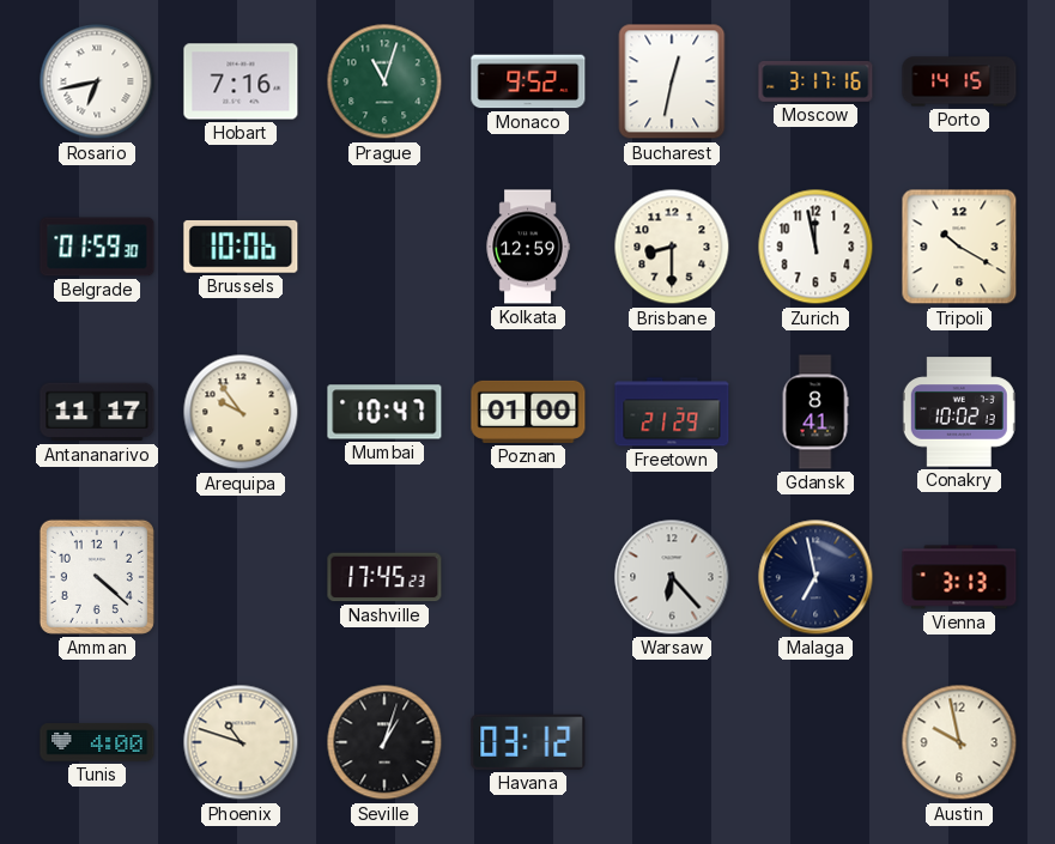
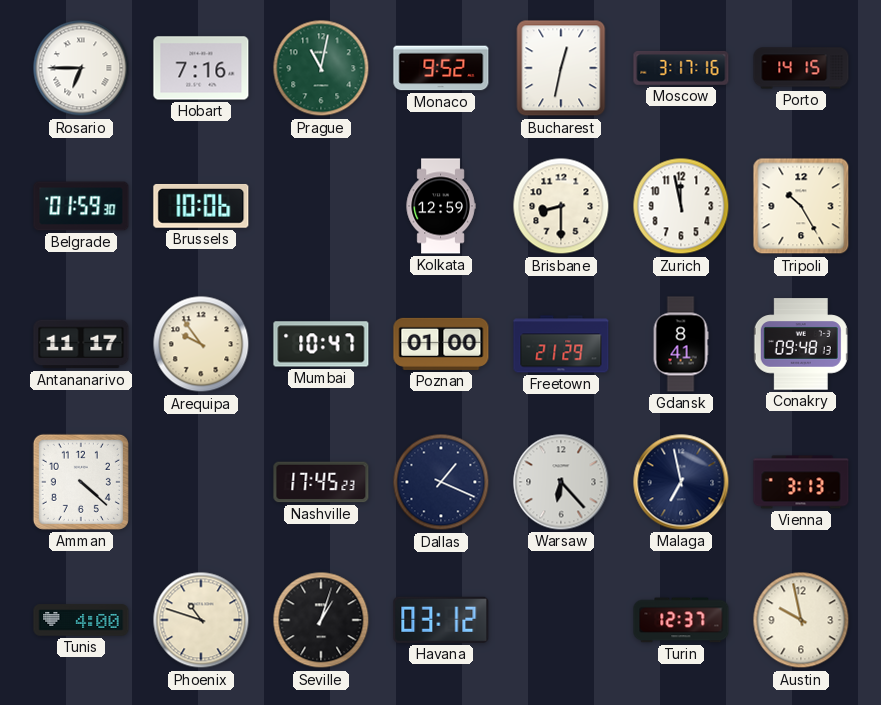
Rosario: 6:43 -> 6:45 (81, 68)
Prague: 11:03 -> 11:02 (321, 68)
Tripoli: 10:20 -> 10:25 (801, 206)
Conakry: 10:02 -> 09:48 (801, 344)
Dallas: none -> 1:19 (441, 482)
Turin: none -> 12:37 (681, 620)
